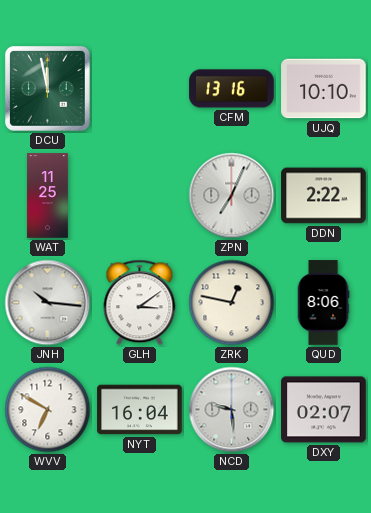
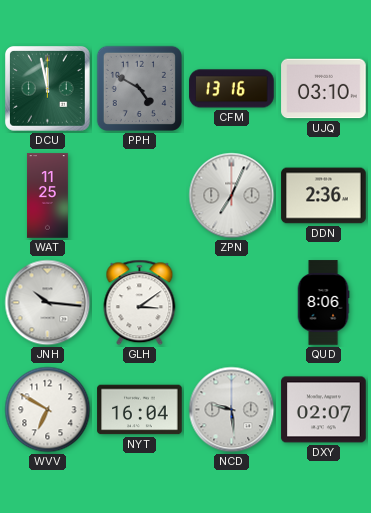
PPH: none -> 4:50 (139, 88)
UJQ: 10:10 -> 03:10 (324, 89)
DDN: 2:22 -> 2:36 (324, 196)
ZRK: 12:47 -> none (232, 303)
